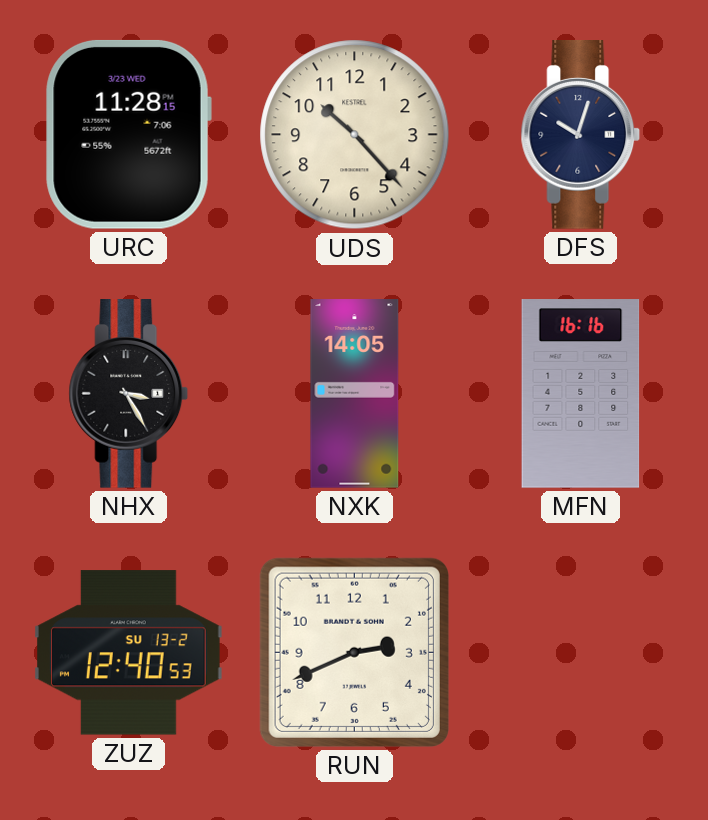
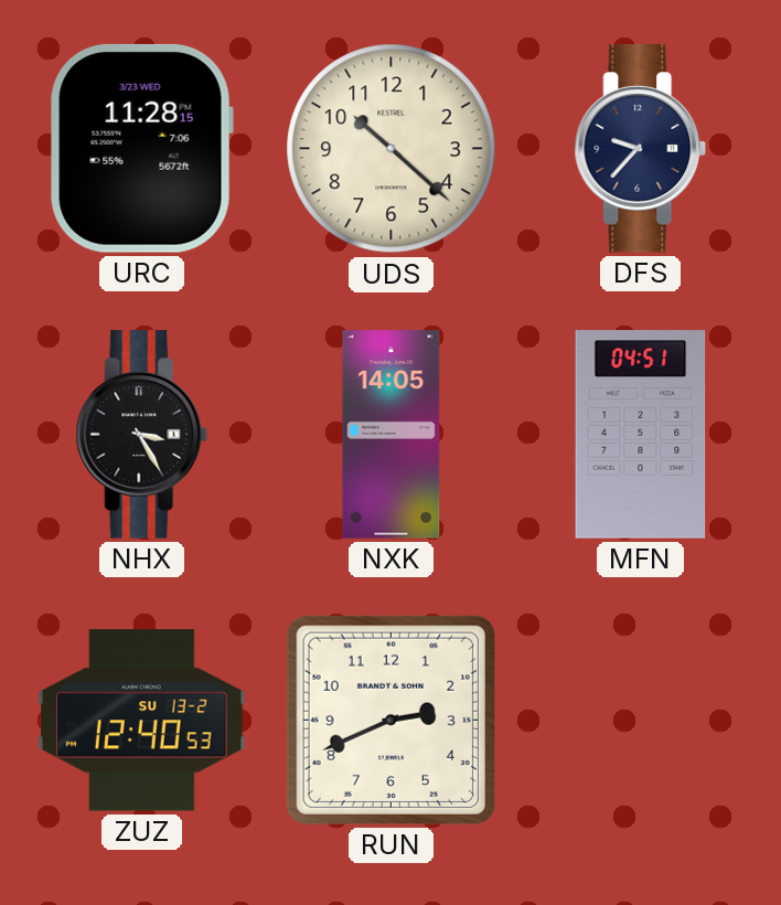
UDS: 10:23 -> 10:22 (392, 149)
DFS: 10:03 -> 9:37 (641, 149)
MFN: 16:16 -> 04:51 (641, 435)
